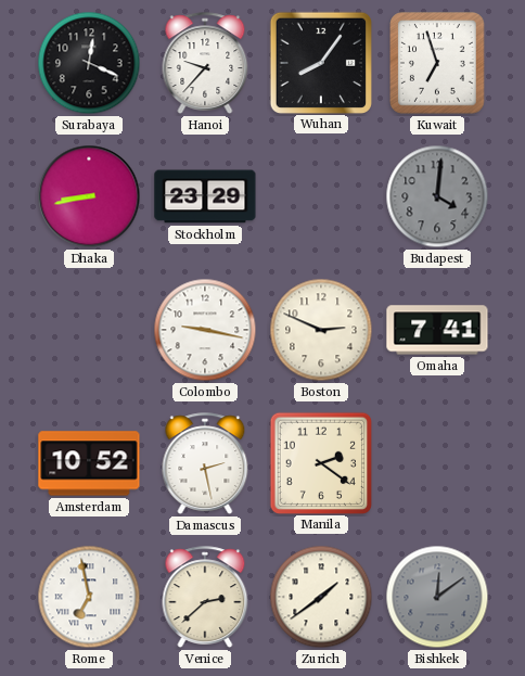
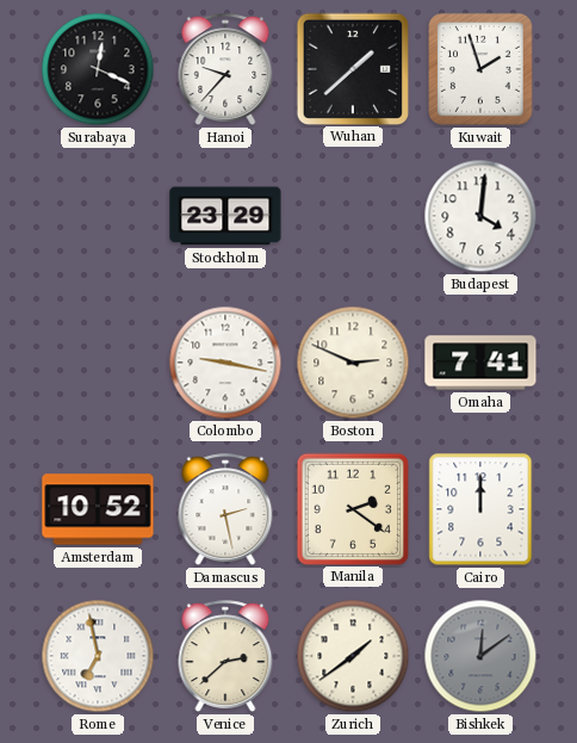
Wuhan: 8:06 -> 1:38 (352, 68)
Kuwait: 6:57 -> 1:57 (480, 69)
Dhaka: 8:43 -> none (89, 196)
Budapest dial: grey -> white (480, 216)
Cairo: none -> 12:00 (480, 509)
